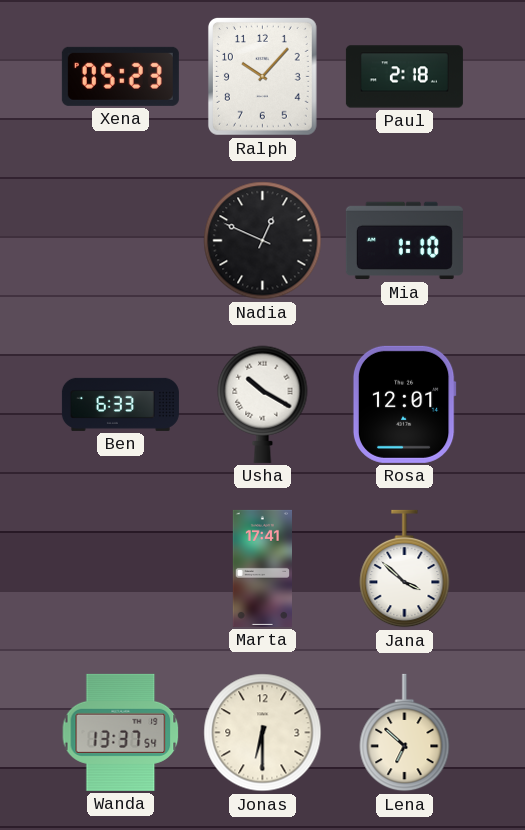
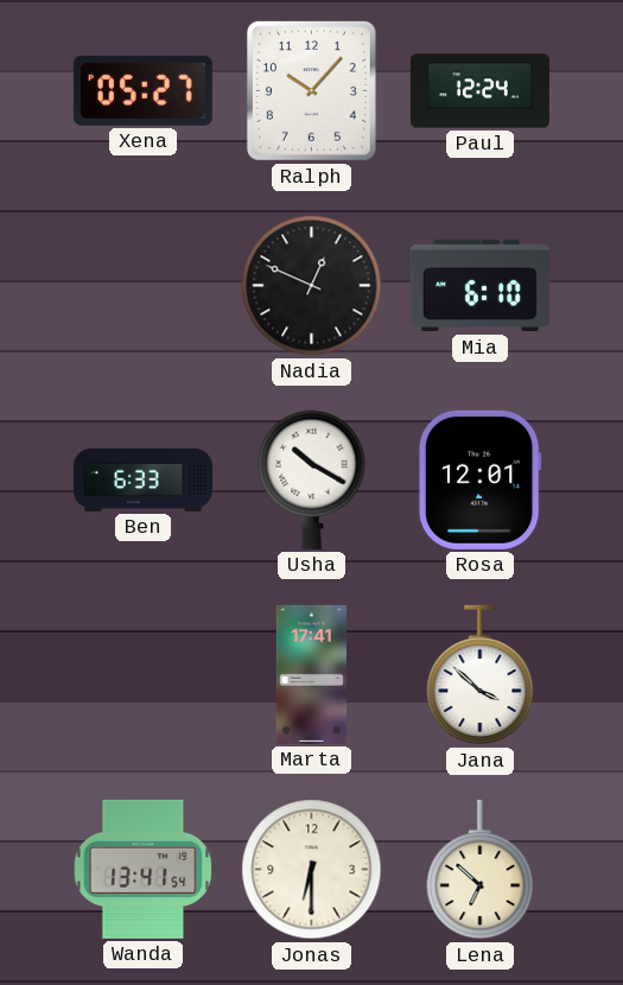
Xena: 05:23 -> 05:27 (142, 90)
Paul: 2:18 -> 12:24 (479, 91)
Mia: 1:10 -> 6:10 (479, 286)
Wanda: 13:37 -> 13:41 (144, 869)
